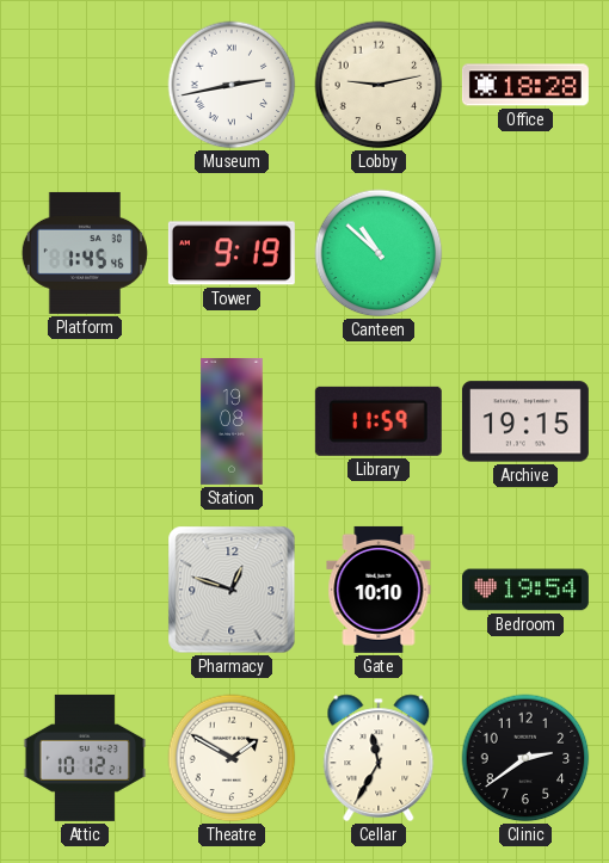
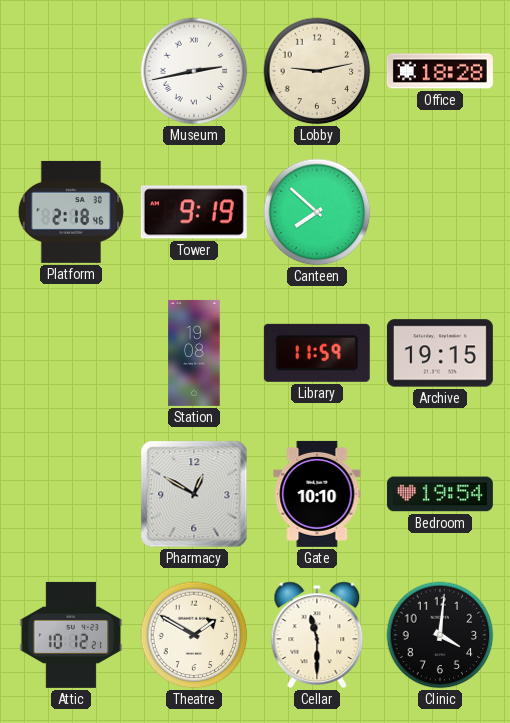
Platform: 1:45 -> 2:18 (71, 212)
Canteen: 10:52 -> 7:52 (317, 212)
Pharmacy: 12:48 -> 12:50 (194, 494)
Cellar: 11:35 -> 11:30 (317, 635)
Clinic: 2:39 -> 4:01 (440, 635)
